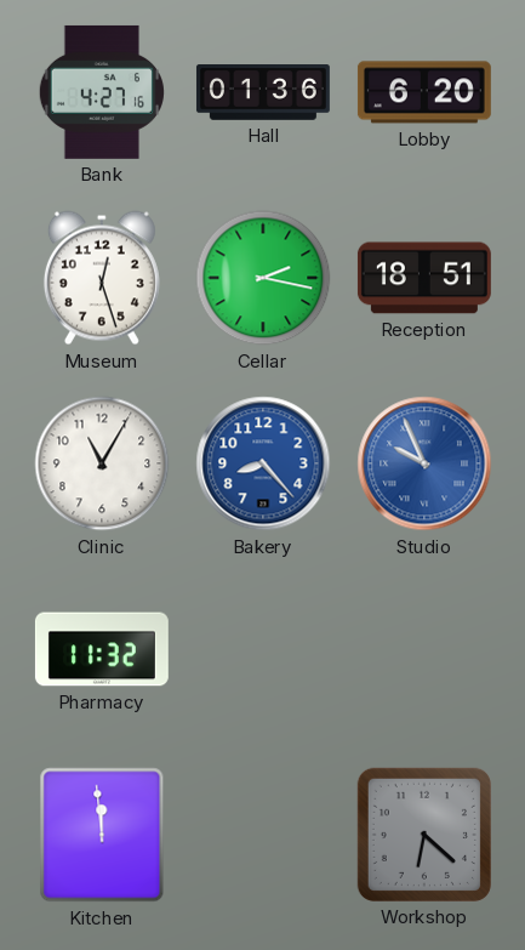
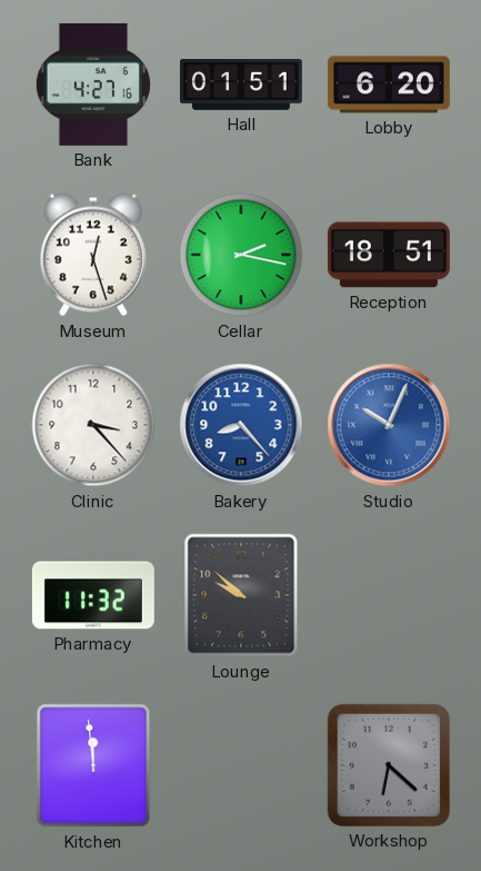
Hall: 01:36 -> 01:51 (241, 86)
Clinic: 11:05 -> 3:23 (93, 425)
Studio: 9:56 -> 10:04 (389, 425)
Lounge: none -> 9:52 (241, 595)
